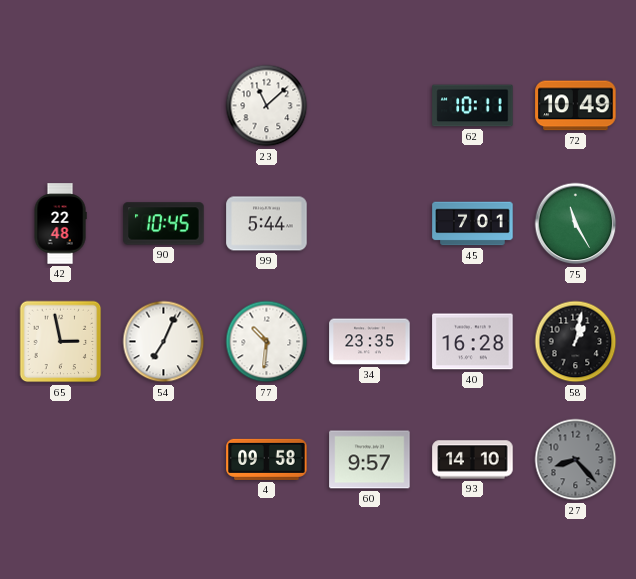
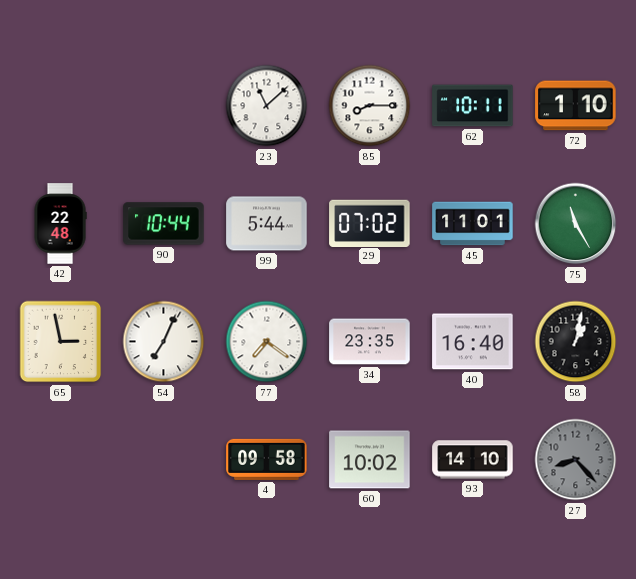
85: none -> 8:15 (370, 106)
72: 10:49 -> 1:10 (576, 106)
90: 10:45 -> 10:44 (164, 224)
29: none -> 07:02 (370, 223)
45: 7:01 -> 11:01 (473, 224)
77: 10:31 -> 7:21 (267, 342)
40: 16:28 -> 16:40 (473, 342)
60: 9:57 -> 10:02 (370, 460)
